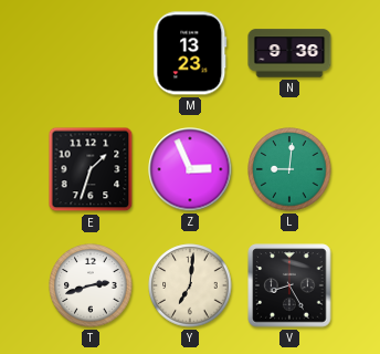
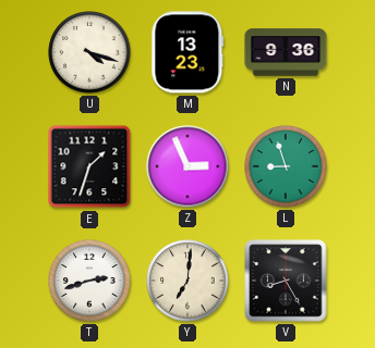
U: none -> 4:18 (89, 52)
L: 9:01 -> 8:57 (286, 166)
